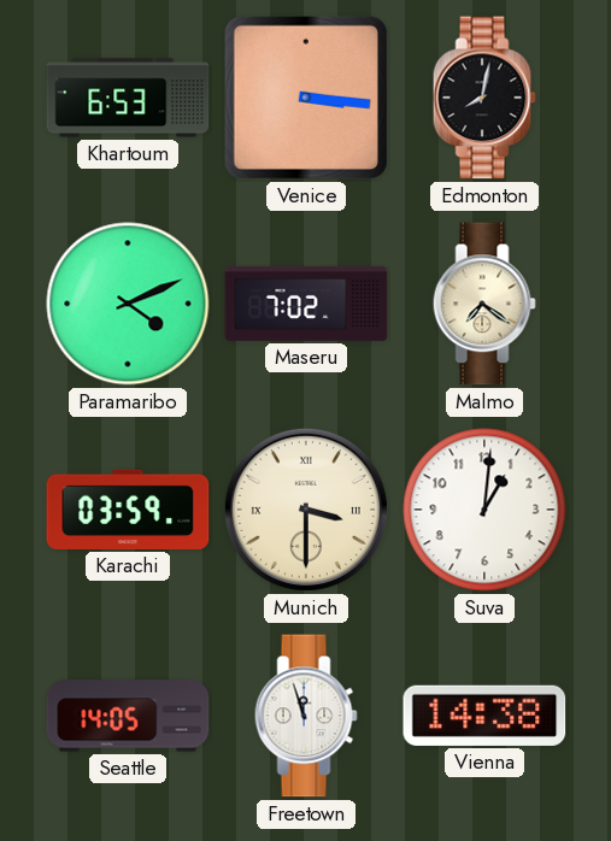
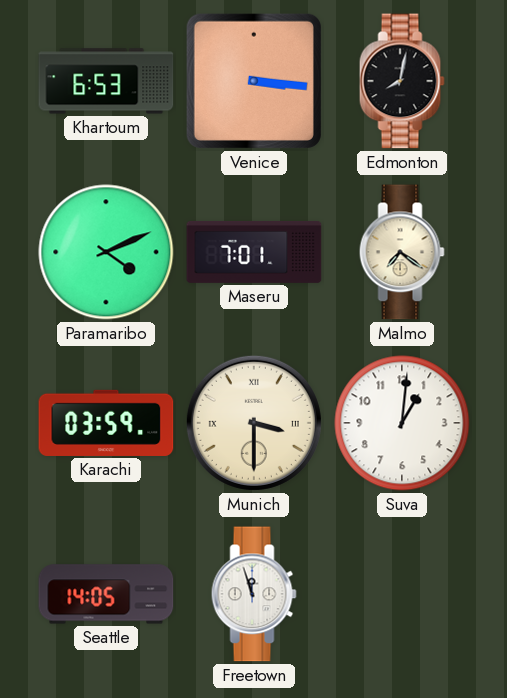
Maseru: 7:02 -> 7:01 (254, 252)
Vienna: 14:38 -> none (484, 716)
